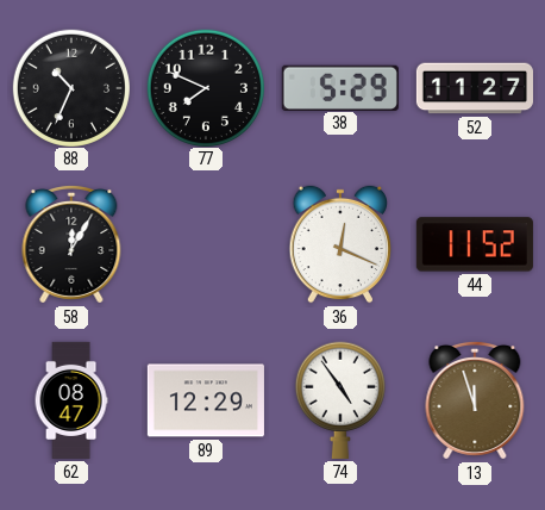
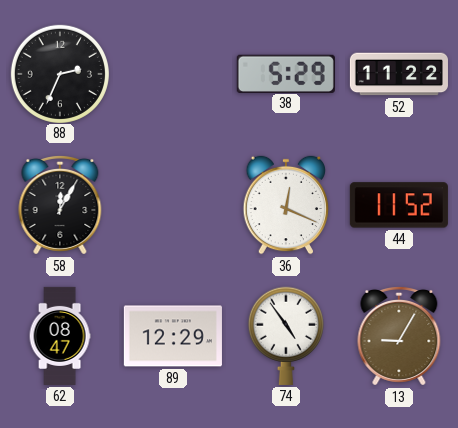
88: 10:34 -> 2:34 (59, 73)
77: 7:49 -> none (205, 87)
52: 11:27 -> 11:22 (399, 74)
13: 11:57 -> 9:05 (399, 336)
